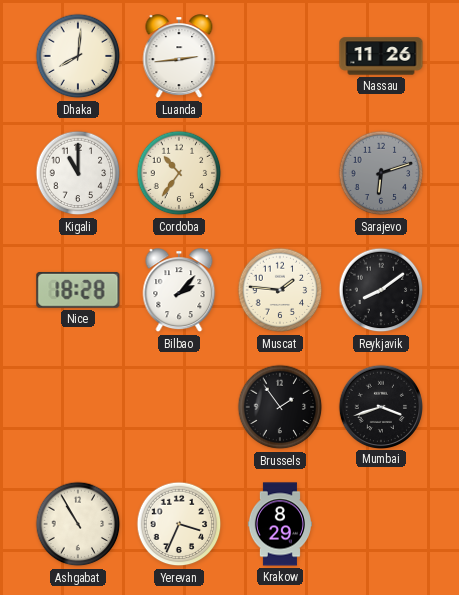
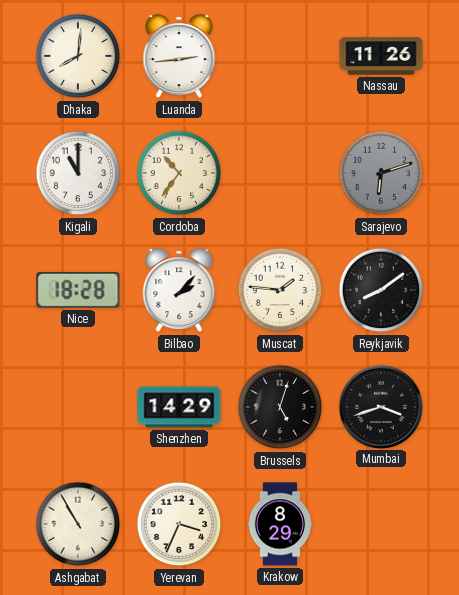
Shenzhen: none -> 14:29 (179, 407)
Brussels: 1:54 -> 5:03 (280, 407)
